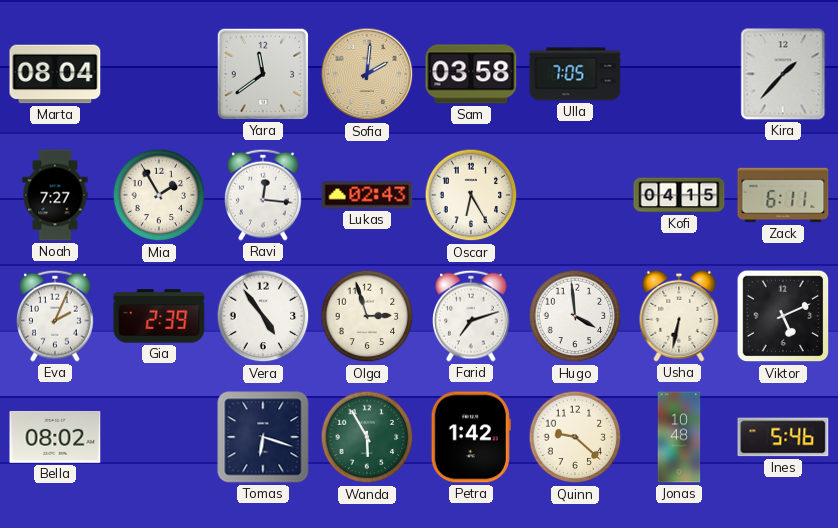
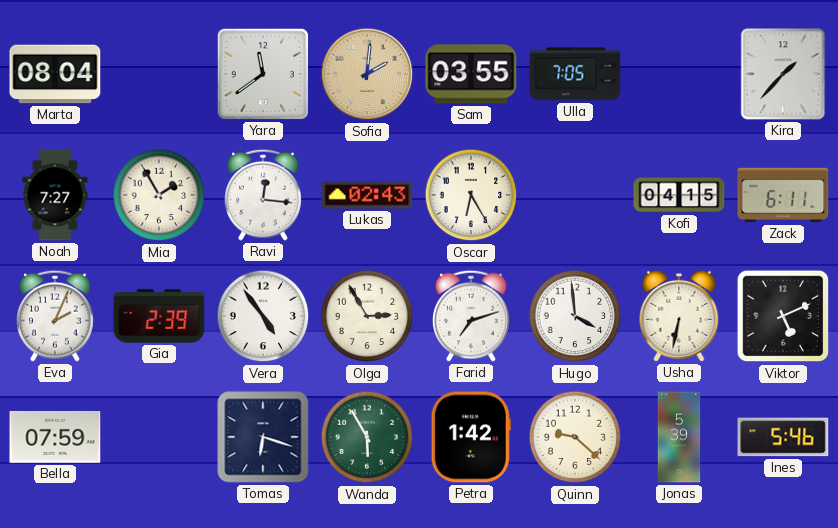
Sam: 03:58 -> 03:55 (471, 74)
Olga: 2:57 -> 2:55 (367, 316)
Bella: 08:02 -> 07:59 (55, 437)
Jonas: 10:48 -> 5:39 (679, 437)
